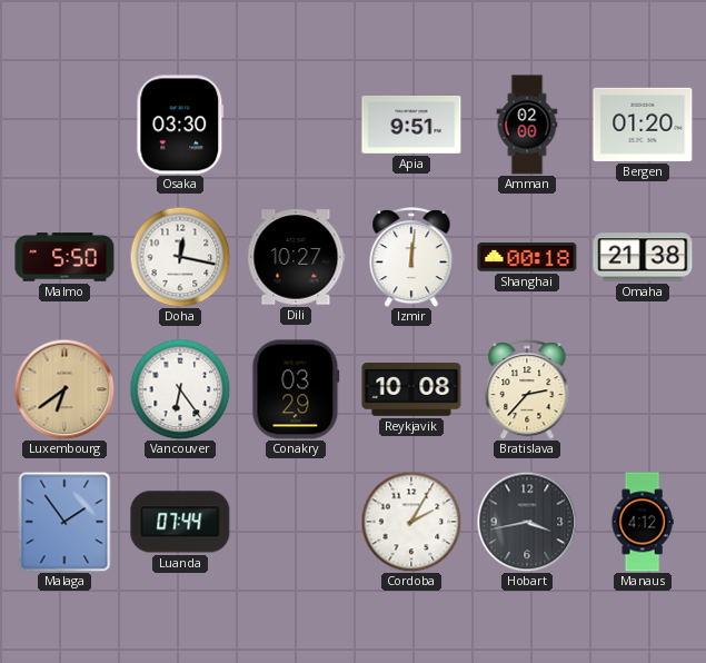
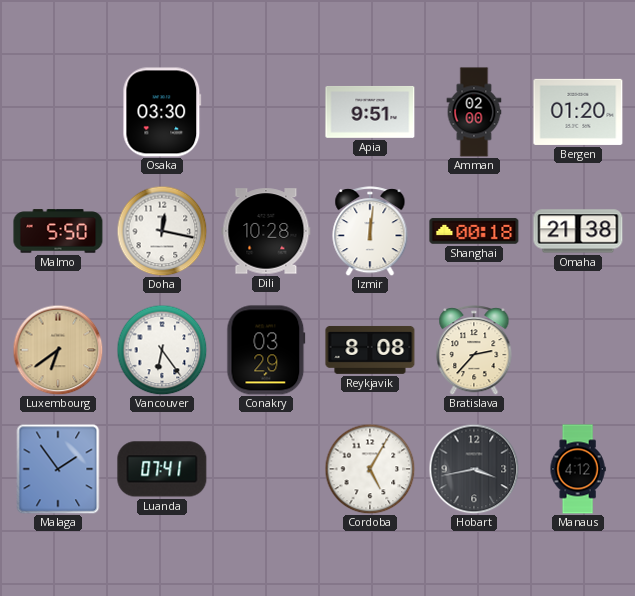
Dili: 10:27 -> 10:28 (266, 231)
Reykjavik: 10:08 -> 8:08 (370, 350)
Luanda: 07:44 -> 07:41 (162, 469)
Cordoba: 2:05 -> 5:05 (370, 469)
